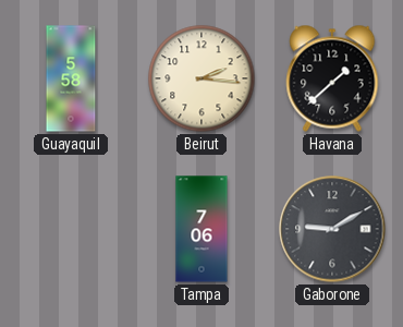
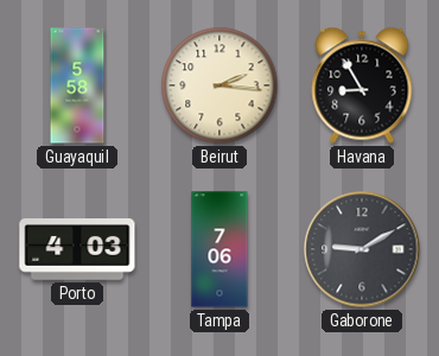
Havana: 1:38 -> 8:55 (362, 85)
Porto: none -> 4:03 (77, 250)
